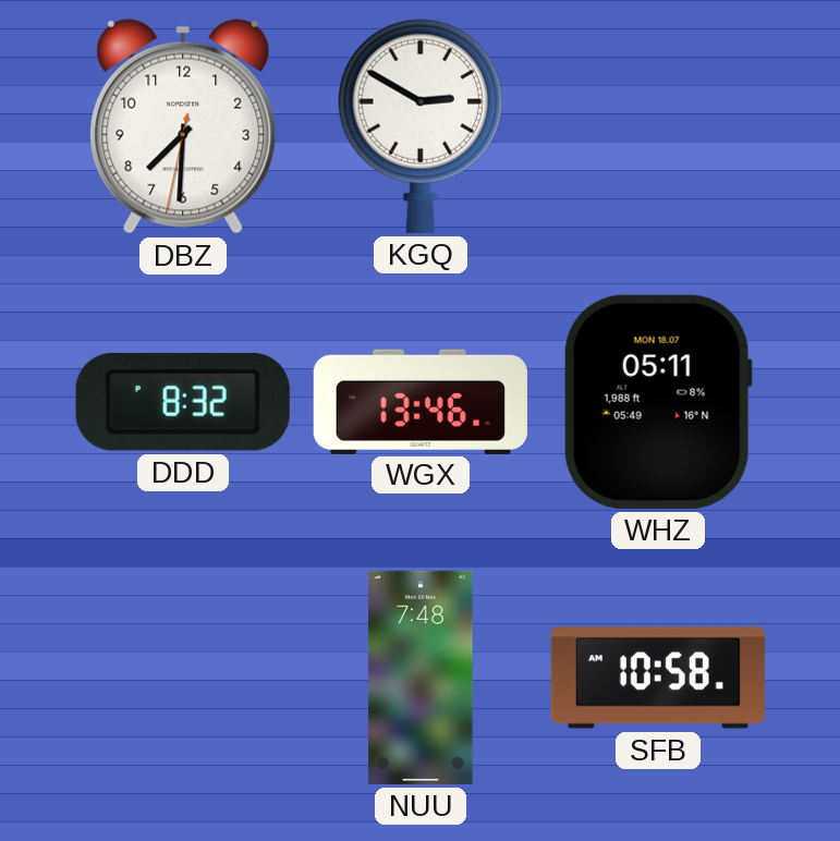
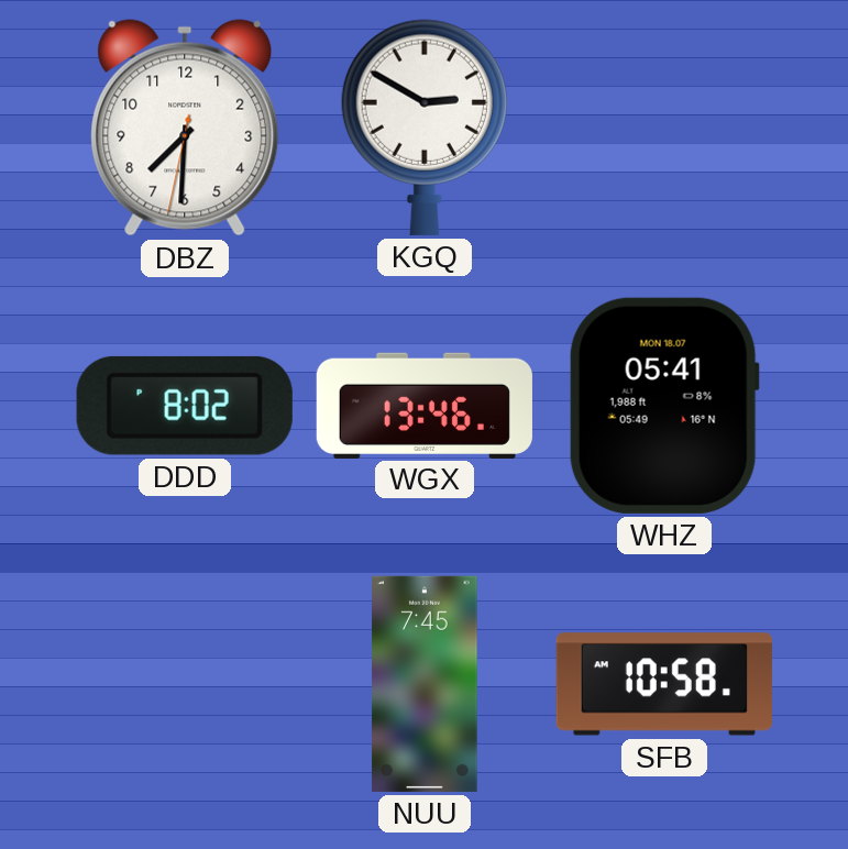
DDD: 8:32 -> 8:02 (185, 406)
WHZ: 05:11 -> 05:41 (664, 406)
NUU: 7:48 -> 7:45 (425, 684)
